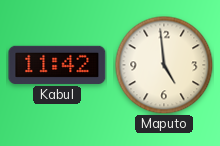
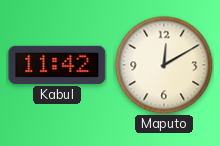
Maputo: 4:59 -> 12:10 (164, 65)
